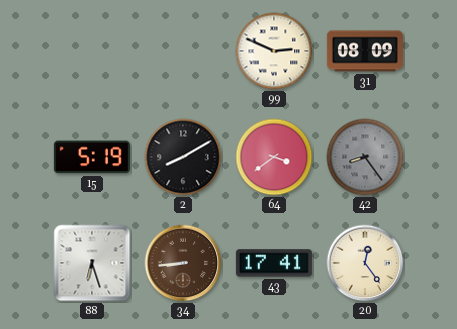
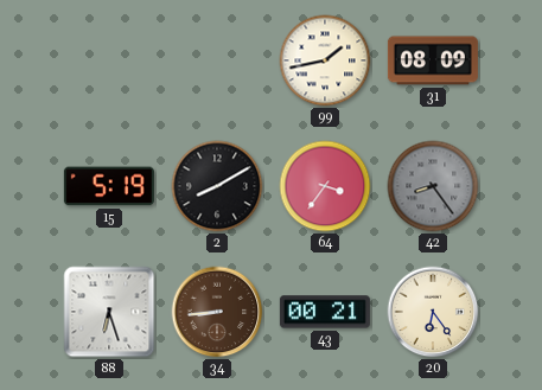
99: 2:49 -> 1:43 (325, 60)
64: 3:39 -> 3:36 (325, 186)
43: 17:41 -> 00:21 (325, 312)
20: 12:24 -> 6:24 (433, 312)
